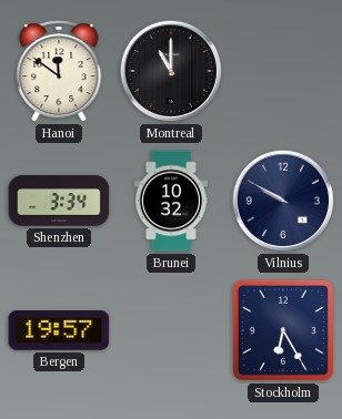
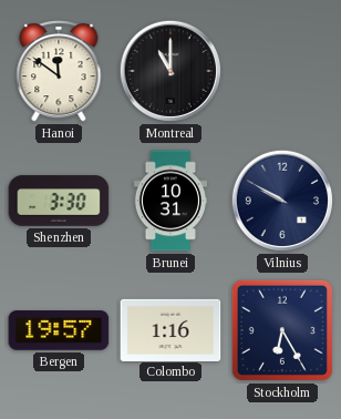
Shenzhen: 3:34 -> 3:30 (59, 201)
Brunei: 10:32 -> 10:31 (170, 201)
Colombo: none -> 1:16 (170, 329)
